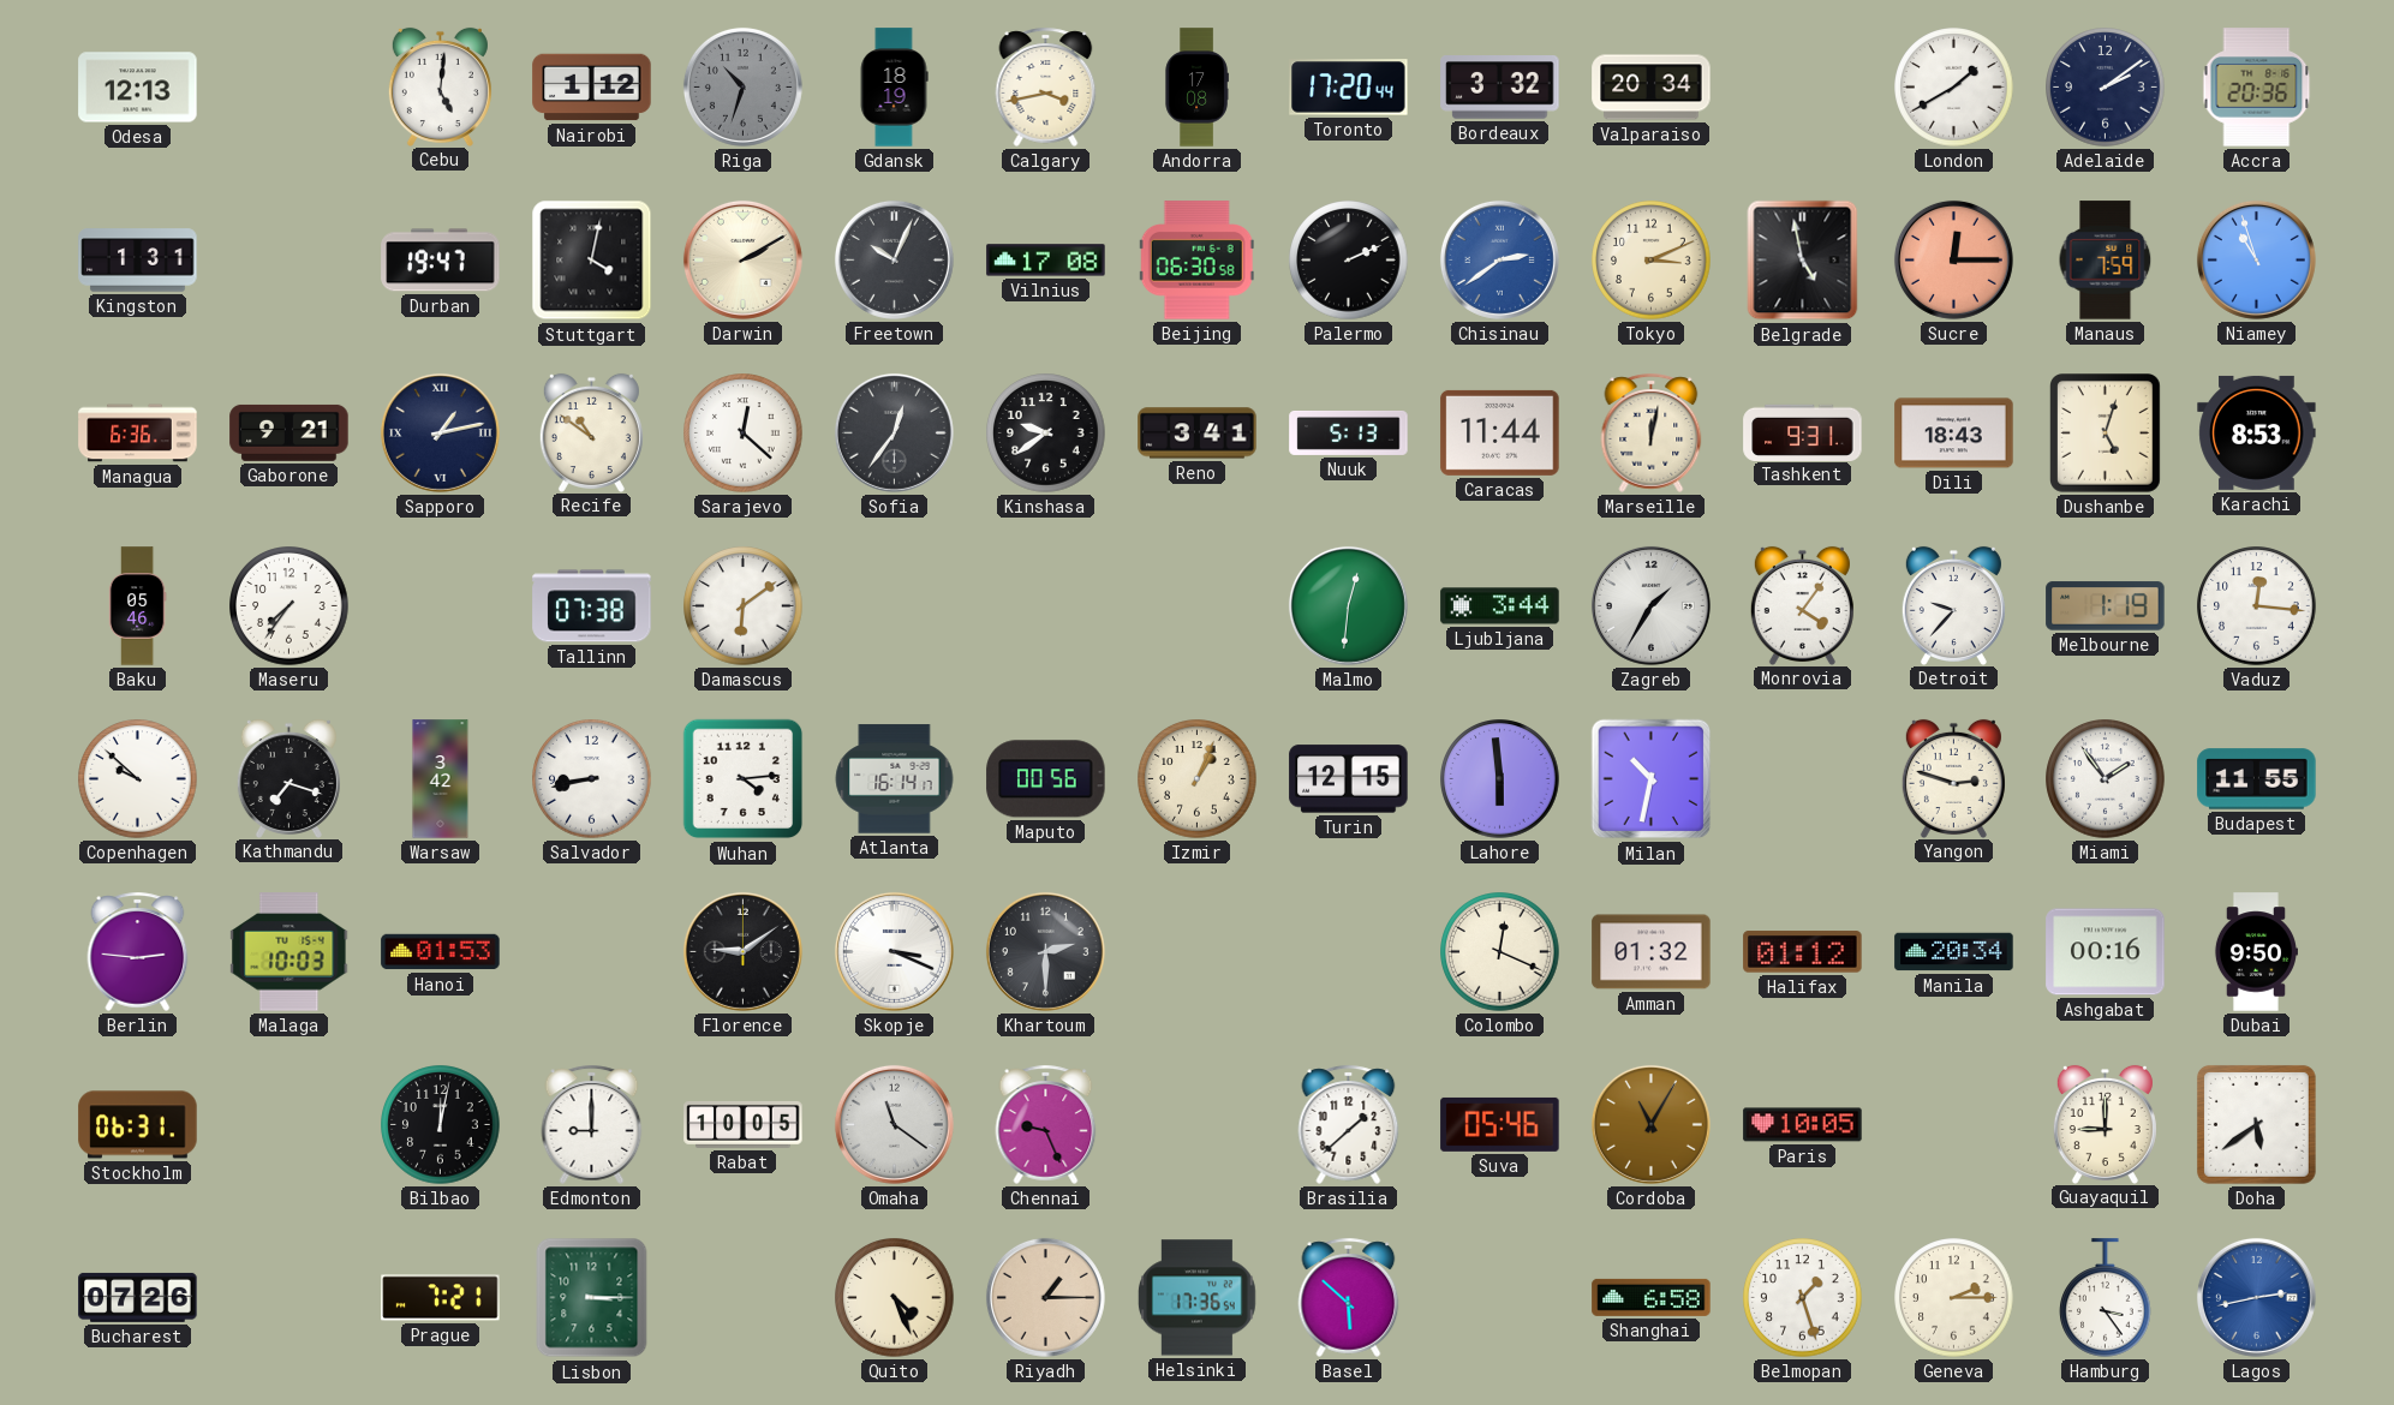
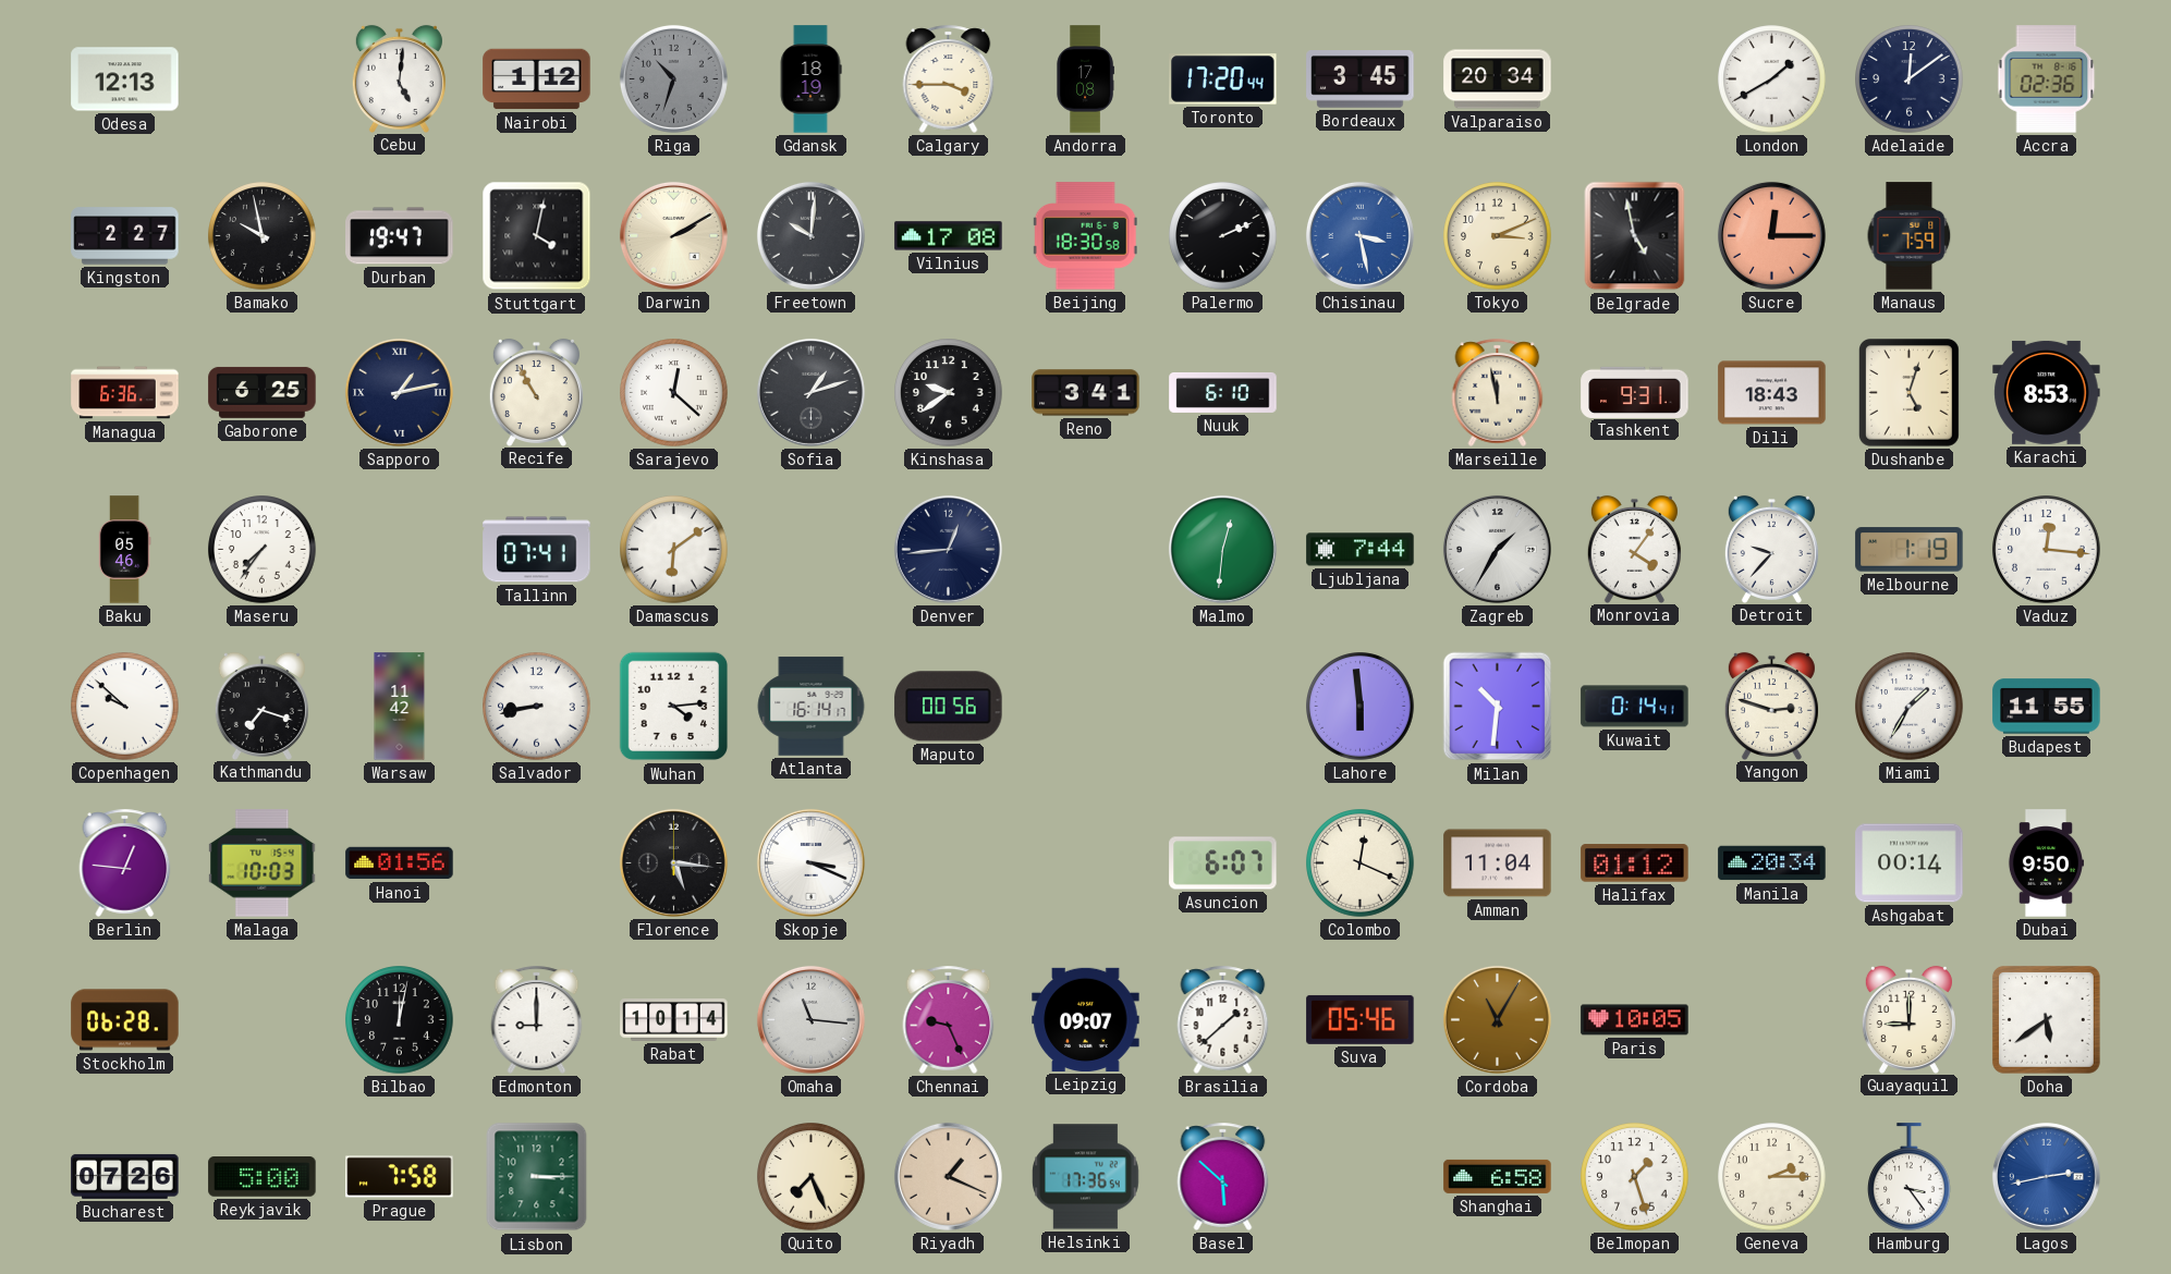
Calgary: 3:43 -> 3:45 (949, 78)
Bordeaux: 3:32 -> 3:45 (1361, 79)
Adelaide: 2:09 -> 12:09 (1910, 79)
Accra: 20:36 -> 02:36 (2047, 79)
Kingston: 1:31 -> 2:27 (125, 236)
Bamako: none -> 9:58 (263, 236)
Freetown: 10:04 -> 10:01 (810, 235)
Beijing: 06:30 -> 18:30 (1085, 236)
Chisinau: 2:39 -> 3:28 (1359, 235)
Niamey: 10:57 -> none (2256, 259)
Gaborone: 9:21 -> 6:25 (263, 392)
Recife: 10:51 -> 10:55 (536, 392)
Sofia: 12:36 -> 1:12 (810, 392)
Nuuk: 5:13 -> 6:10 (1223, 392)
Caracas: 11:44 -> none (1500, 432)
Marseille: 12:02 -> 11:58 (1498, 392)
Tallinn: 07:38 -> 07:41 (537, 550)
Denver: none -> 12:44 (948, 549)
Ljubljana: 3:44 -> 7:44 (1361, 550)
Warsaw: 3:42 -> 11:42 (400, 707)
Izmir: 1:04 -> none (1198, 779)
Turin: 12:15 -> none (1349, 779)
Milan: 10:32 -> 10:31 (1498, 707)
Kuwait: none -> 0:14 (1635, 707)
Miami: 1:54 -> 1:35 (1910, 707)
Berlin: 2:46 -> 12:46 (125, 862)
Hanoi: 01:53 -> 01:56 (400, 863)
Florence: 9:09 -> 5:16 (673, 862)
Khartoum: 2:30 -> none (1045, 951)
Asuncion: none -> 6:07 (1223, 863)
Amman: 01:32 -> 11:04 (1498, 863)
Ashgabat: 00:16 -> 00:14 (1910, 863)
Stockholm: 06:31 -> 06:28 (125, 1020)
Rabat: 10:05 -> 10:14 (674, 1019)
Omaha: 11:21 -> 11:16 (810, 1019)
Leipzig: none -> 09:07 (1086, 1019)
Reykjavik: none -> 5:00 (263, 1177)
Prague: 7:21 -> 7:58 (400, 1177)
Quito: 4:26 -> 7:26 (812, 1177)
Riyadh: 1:15 -> 1:19 (948, 1176)
